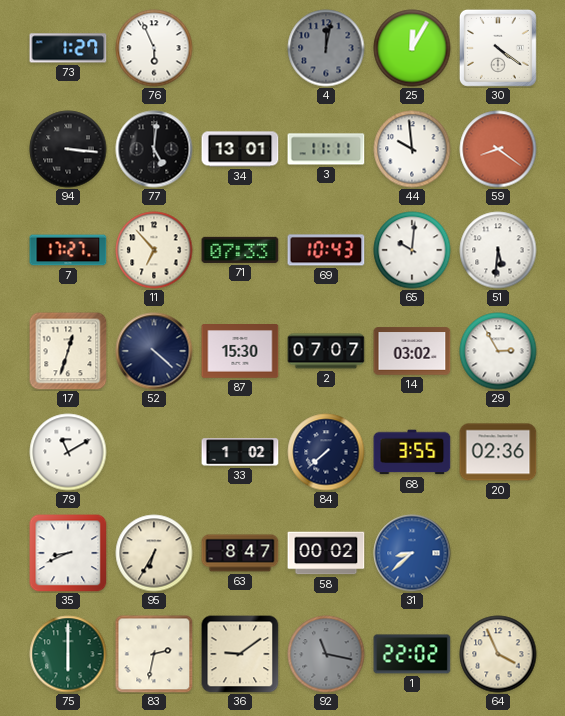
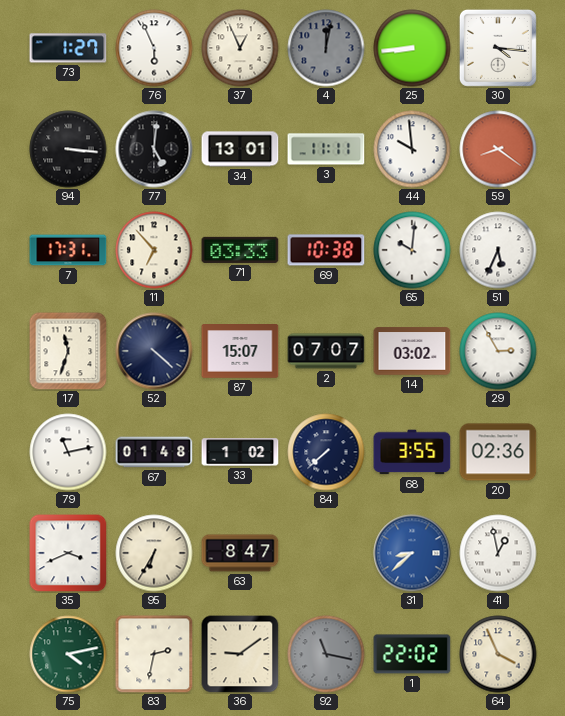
37: none -> 12:56 (240, 48)
25: 12:05 -> 8:44 (412, 48)
30: 4:21 -> 4:16 (498, 48)
7: 17:27 -> 17:31 (68, 250)
71: 07:33 -> 03:33 (240, 250)
69: 10:43 -> 10:38 (326, 250)
51: 5:31 -> 5:34 (498, 250)
17: 12:33 -> 11:33 (68, 351)
87: 15:30 -> 15:07 (240, 352)
79: 11:10 -> 11:13 (68, 452)
67: none -> 01:48 (154, 452)
35: 8:41 -> 3:41 (68, 553)
58: 00:02 -> none (326, 553)
41: none -> 12:58 (498, 553)
75: 6:00 -> 4:13 (68, 654)
